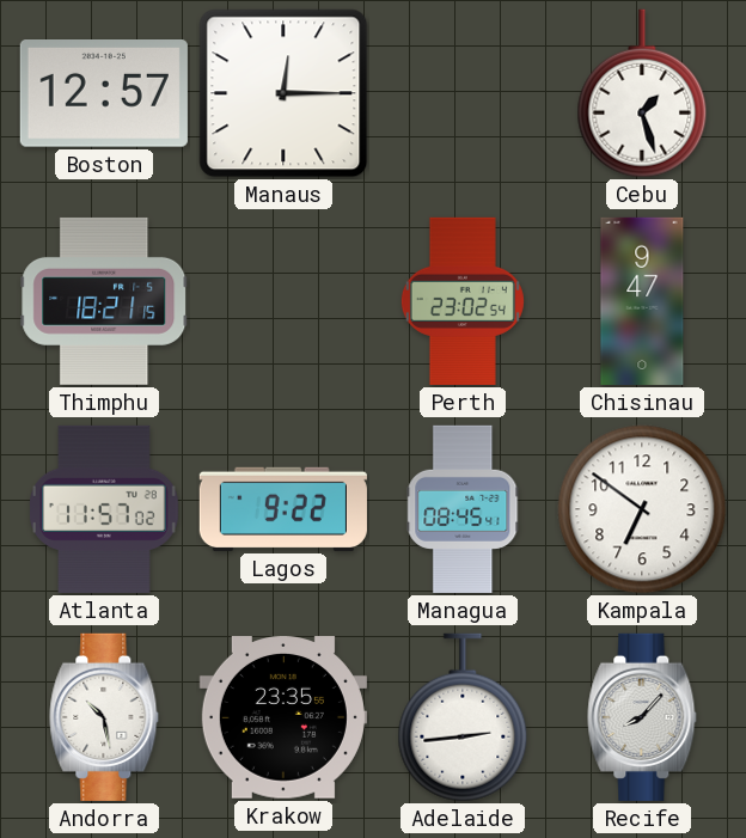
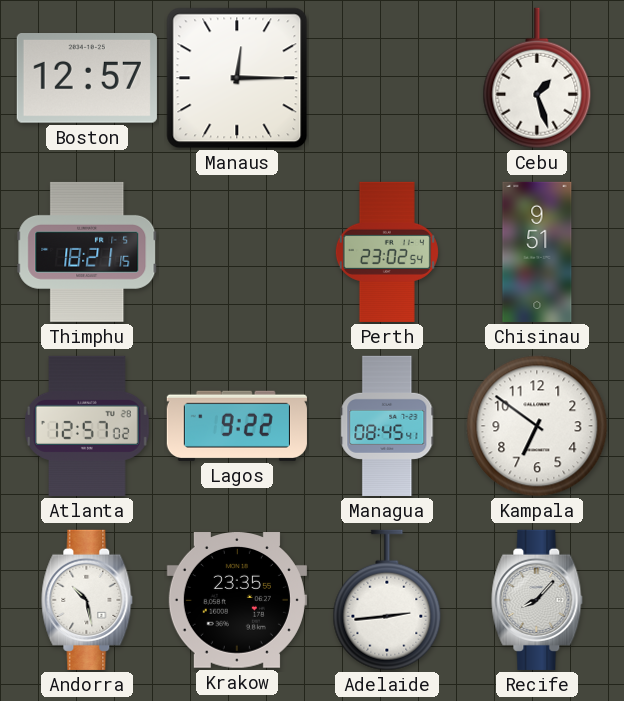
Chisinau: 9:47 -> 9:51 (537, 252)
Atlanta: 11:57 -> 12:57 (87, 426)
